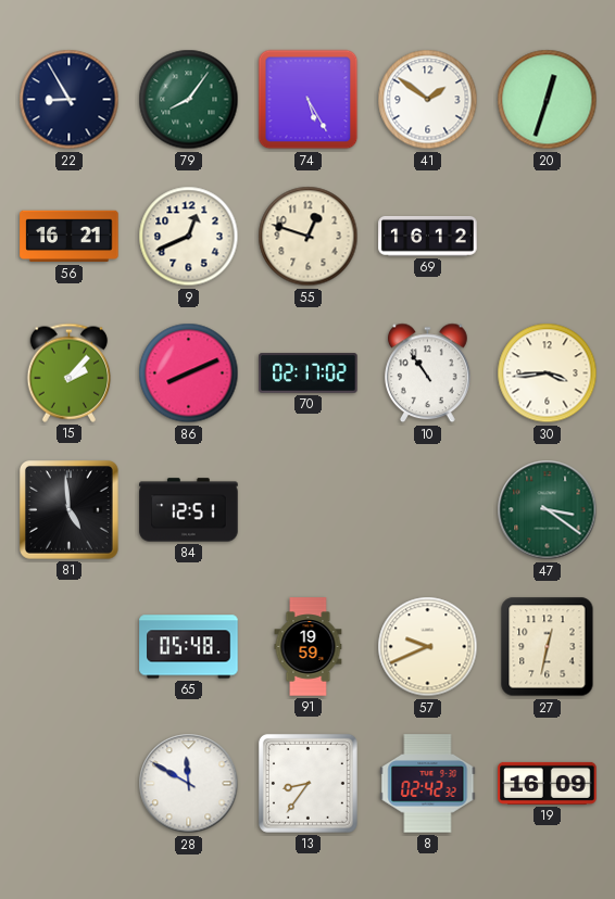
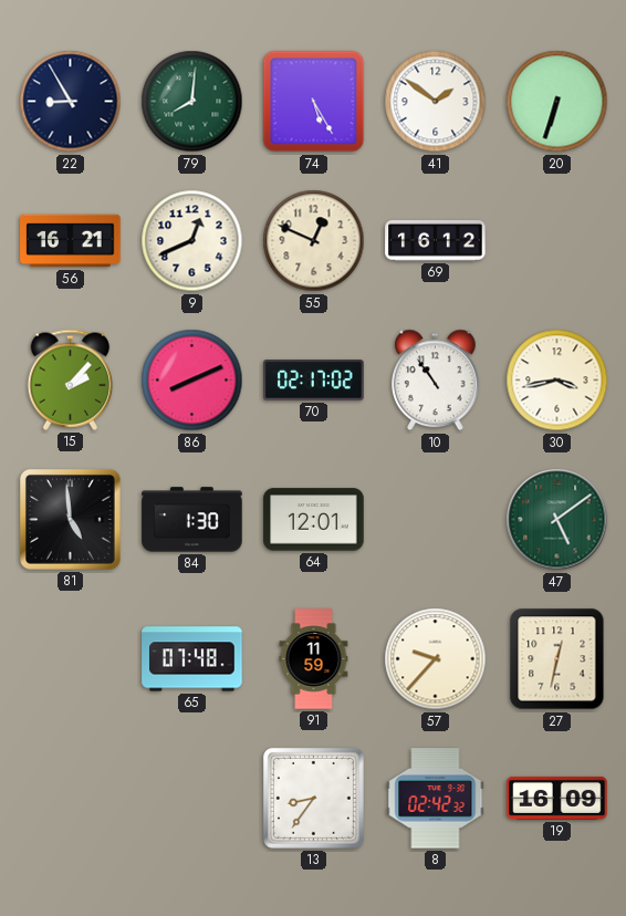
79: 8:06 -> 8:01 (192, 102)
20: 12:33 -> 6:33 (557, 102)
55: 12:48 -> 12:49 (314, 241)
30: 3:44 -> 3:43 (557, 381)
84: 12:51 -> 1:30 (192, 520)
64: none -> 12:01 (314, 520)
47: 3:21 -> 5:09 (557, 520)
65: 05:48 -> 07:48 (192, 659)
91: 19:59 -> 11:59 (314, 659)
57: 9:41 -> 9:37 (436, 659)
28: 11:50 -> none (189, 784)
